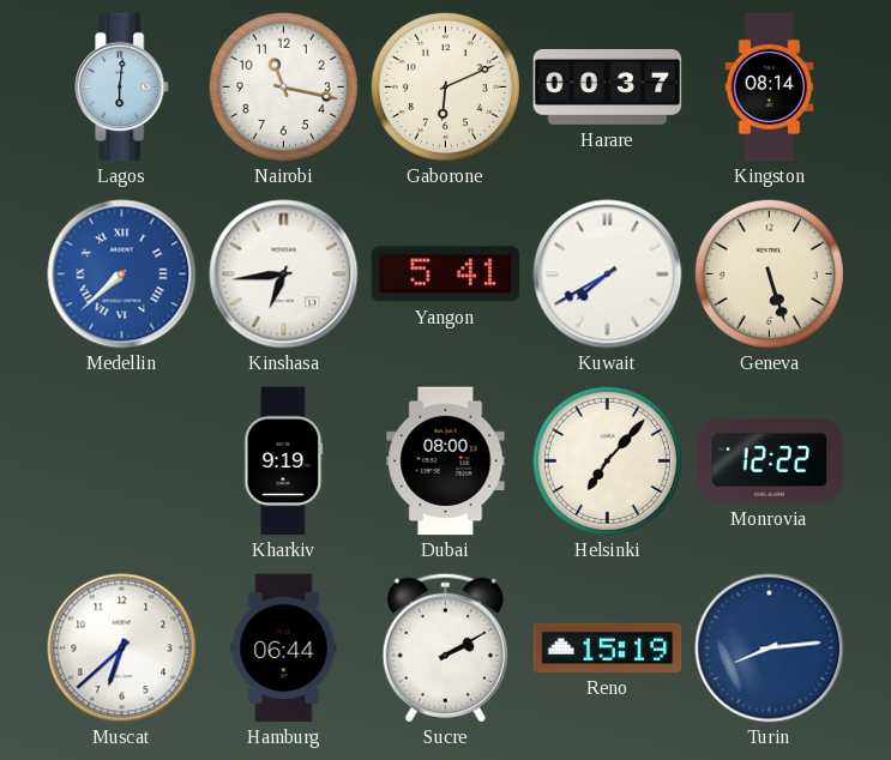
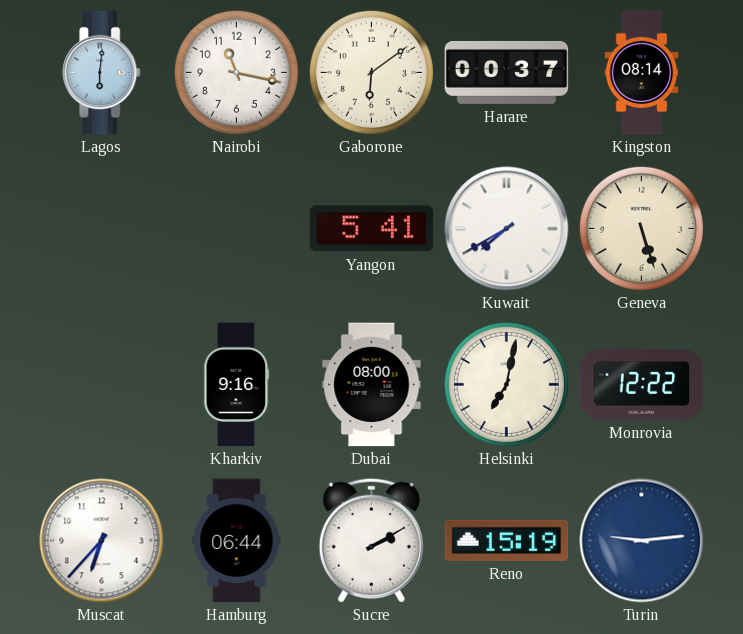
Gaborone: 6:11 -> 6:09 (371, 72)
Medellin: 7:38 -> none (122, 275)
Kinshasa: 6:44 -> none (284, 275)
Kharkiv: 9:19 -> 9:16 (237, 385)
Helsinki: 7:07 -> 7:02 (506, 384)
Muscat: 6:38 -> 6:37 (102, 541)
Turin: 8:14 -> 9:14 (642, 541)
